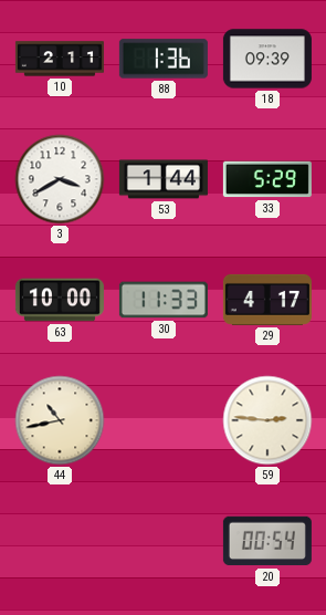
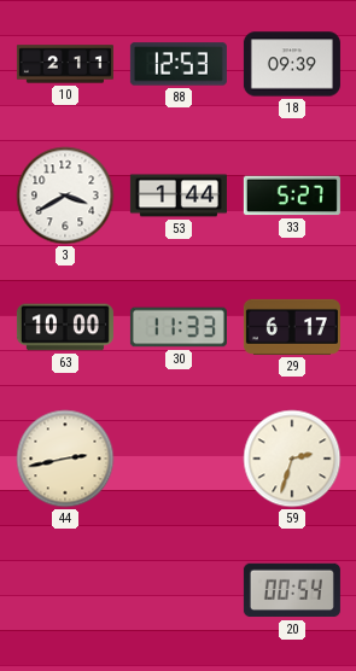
88: 1:36 -> 12:53 (179, 64)
33: 5:29 -> 5:27 (292, 196)
29: 4:17 -> 6:17 (292, 327)
44: 10:43 -> 2:43 (65, 459)
59: 2:46 -> 2:33 (292, 459)
